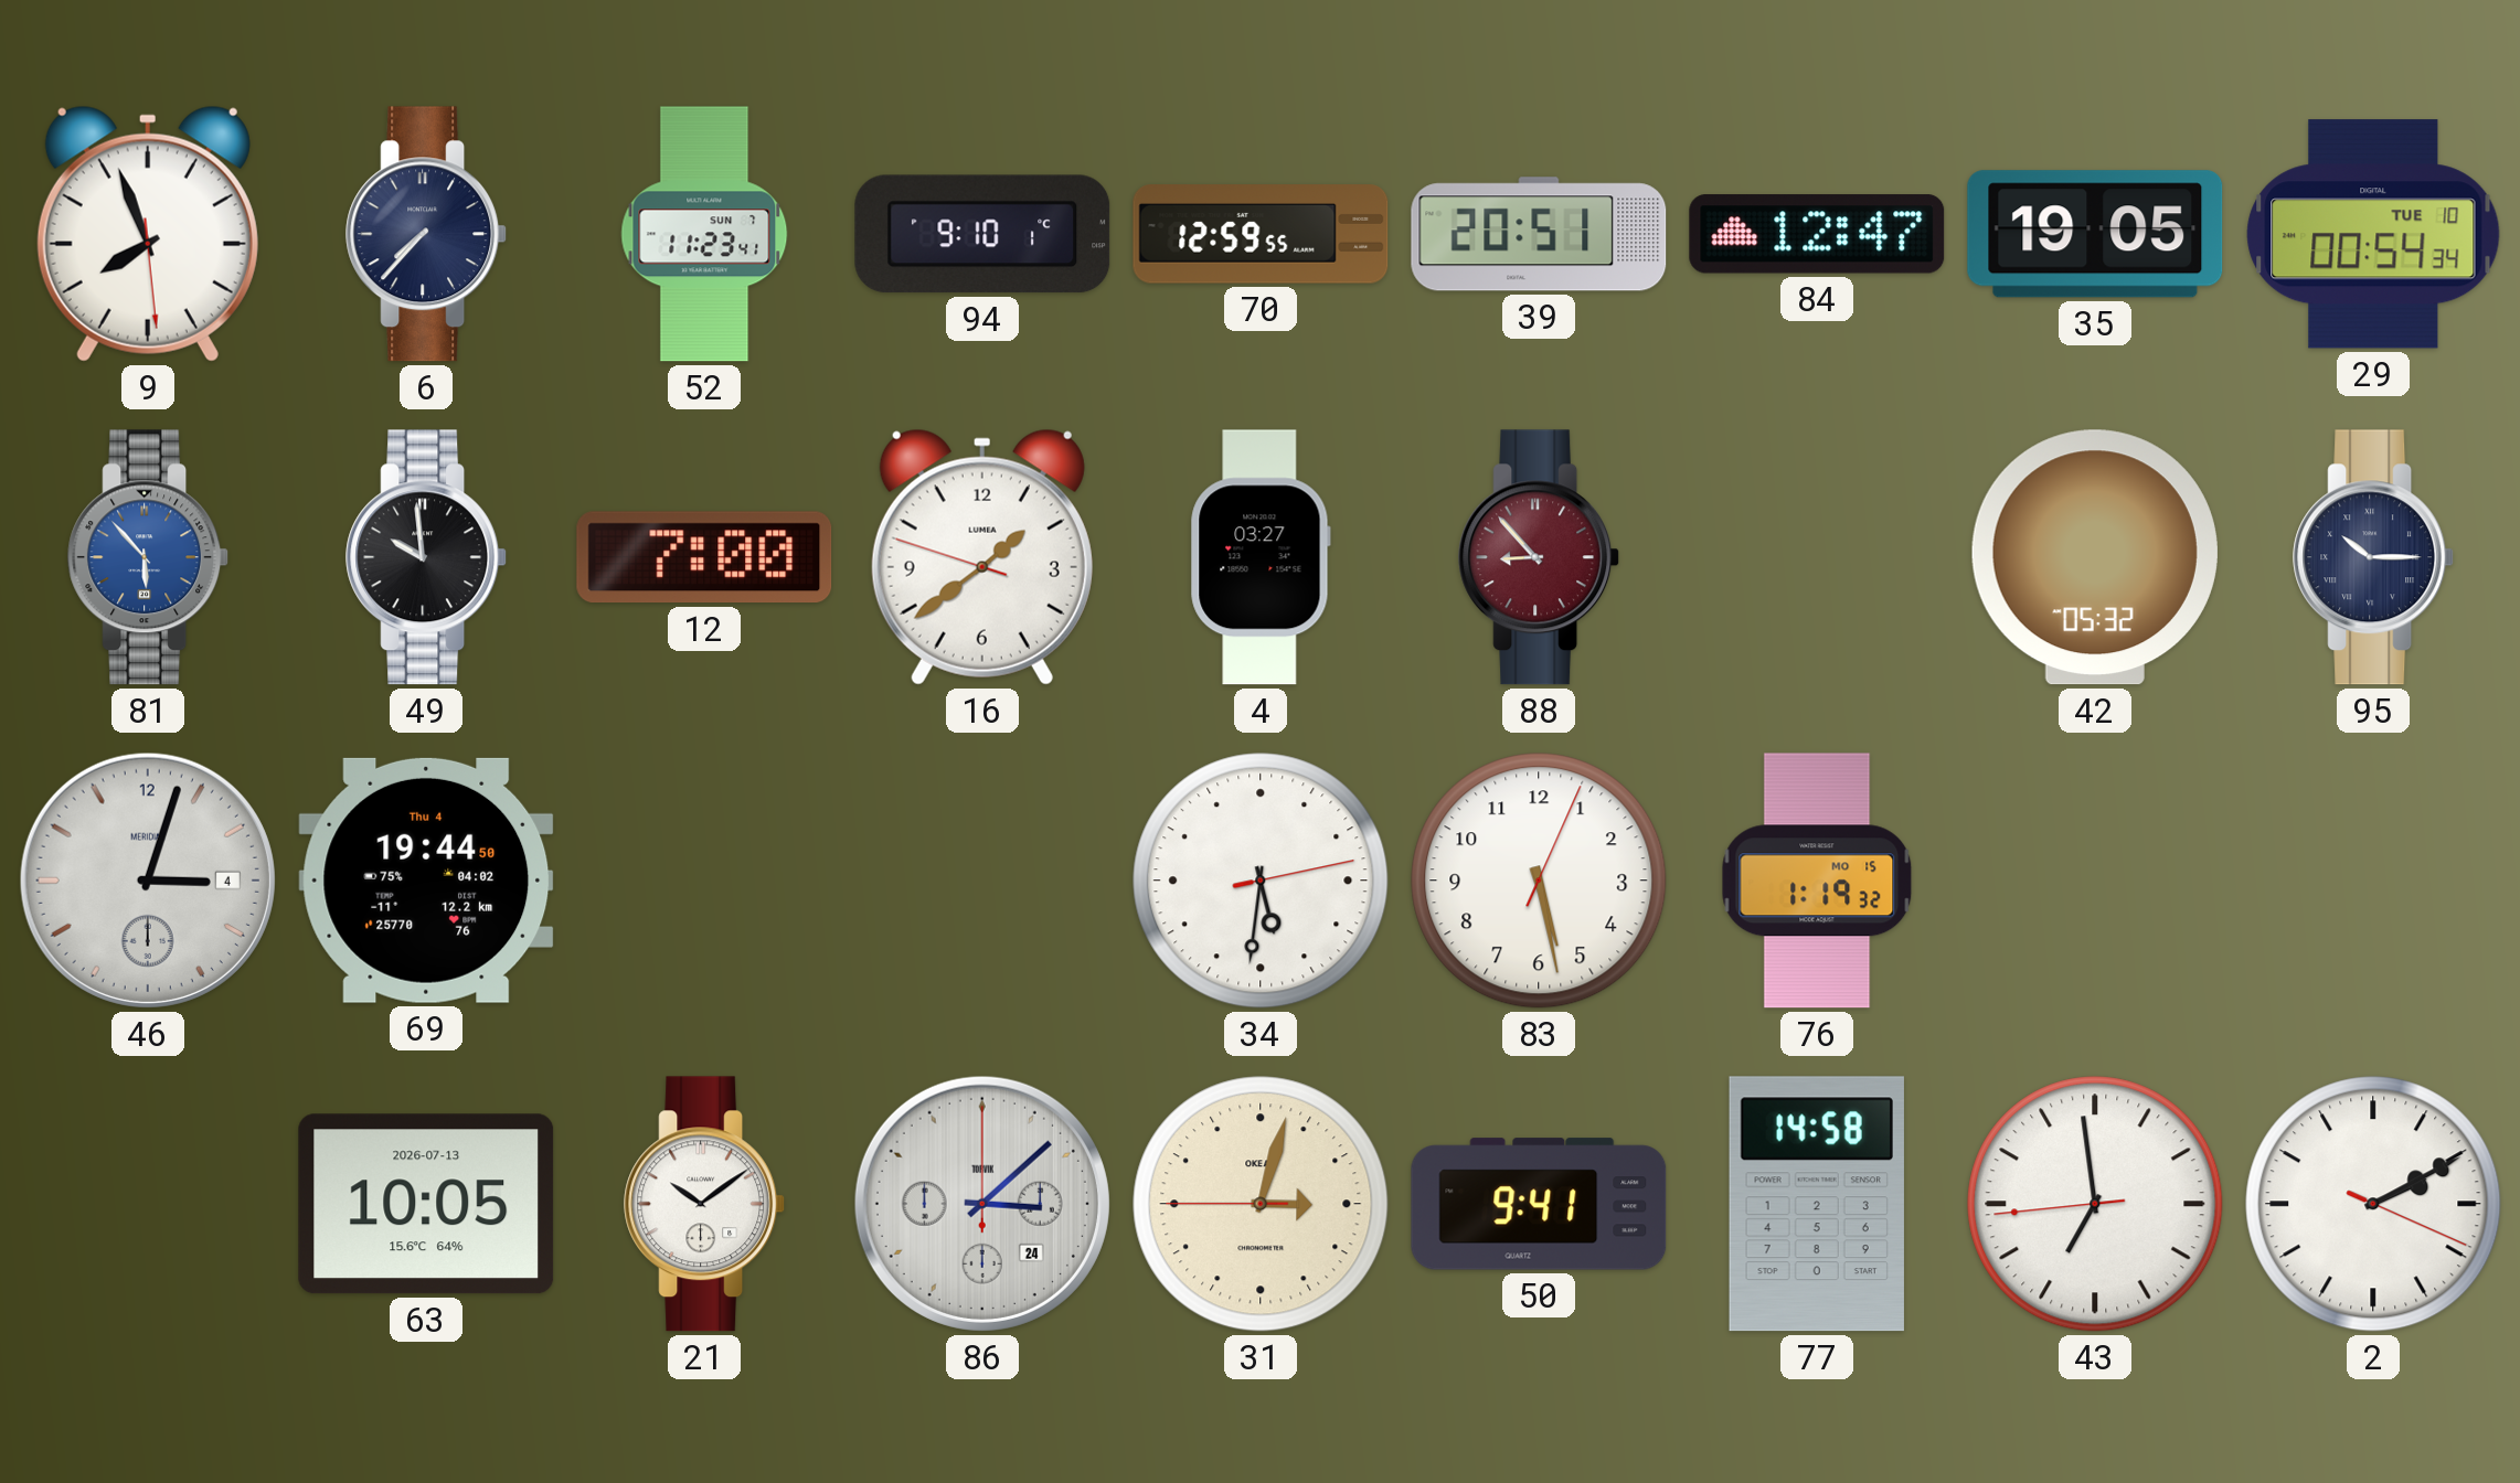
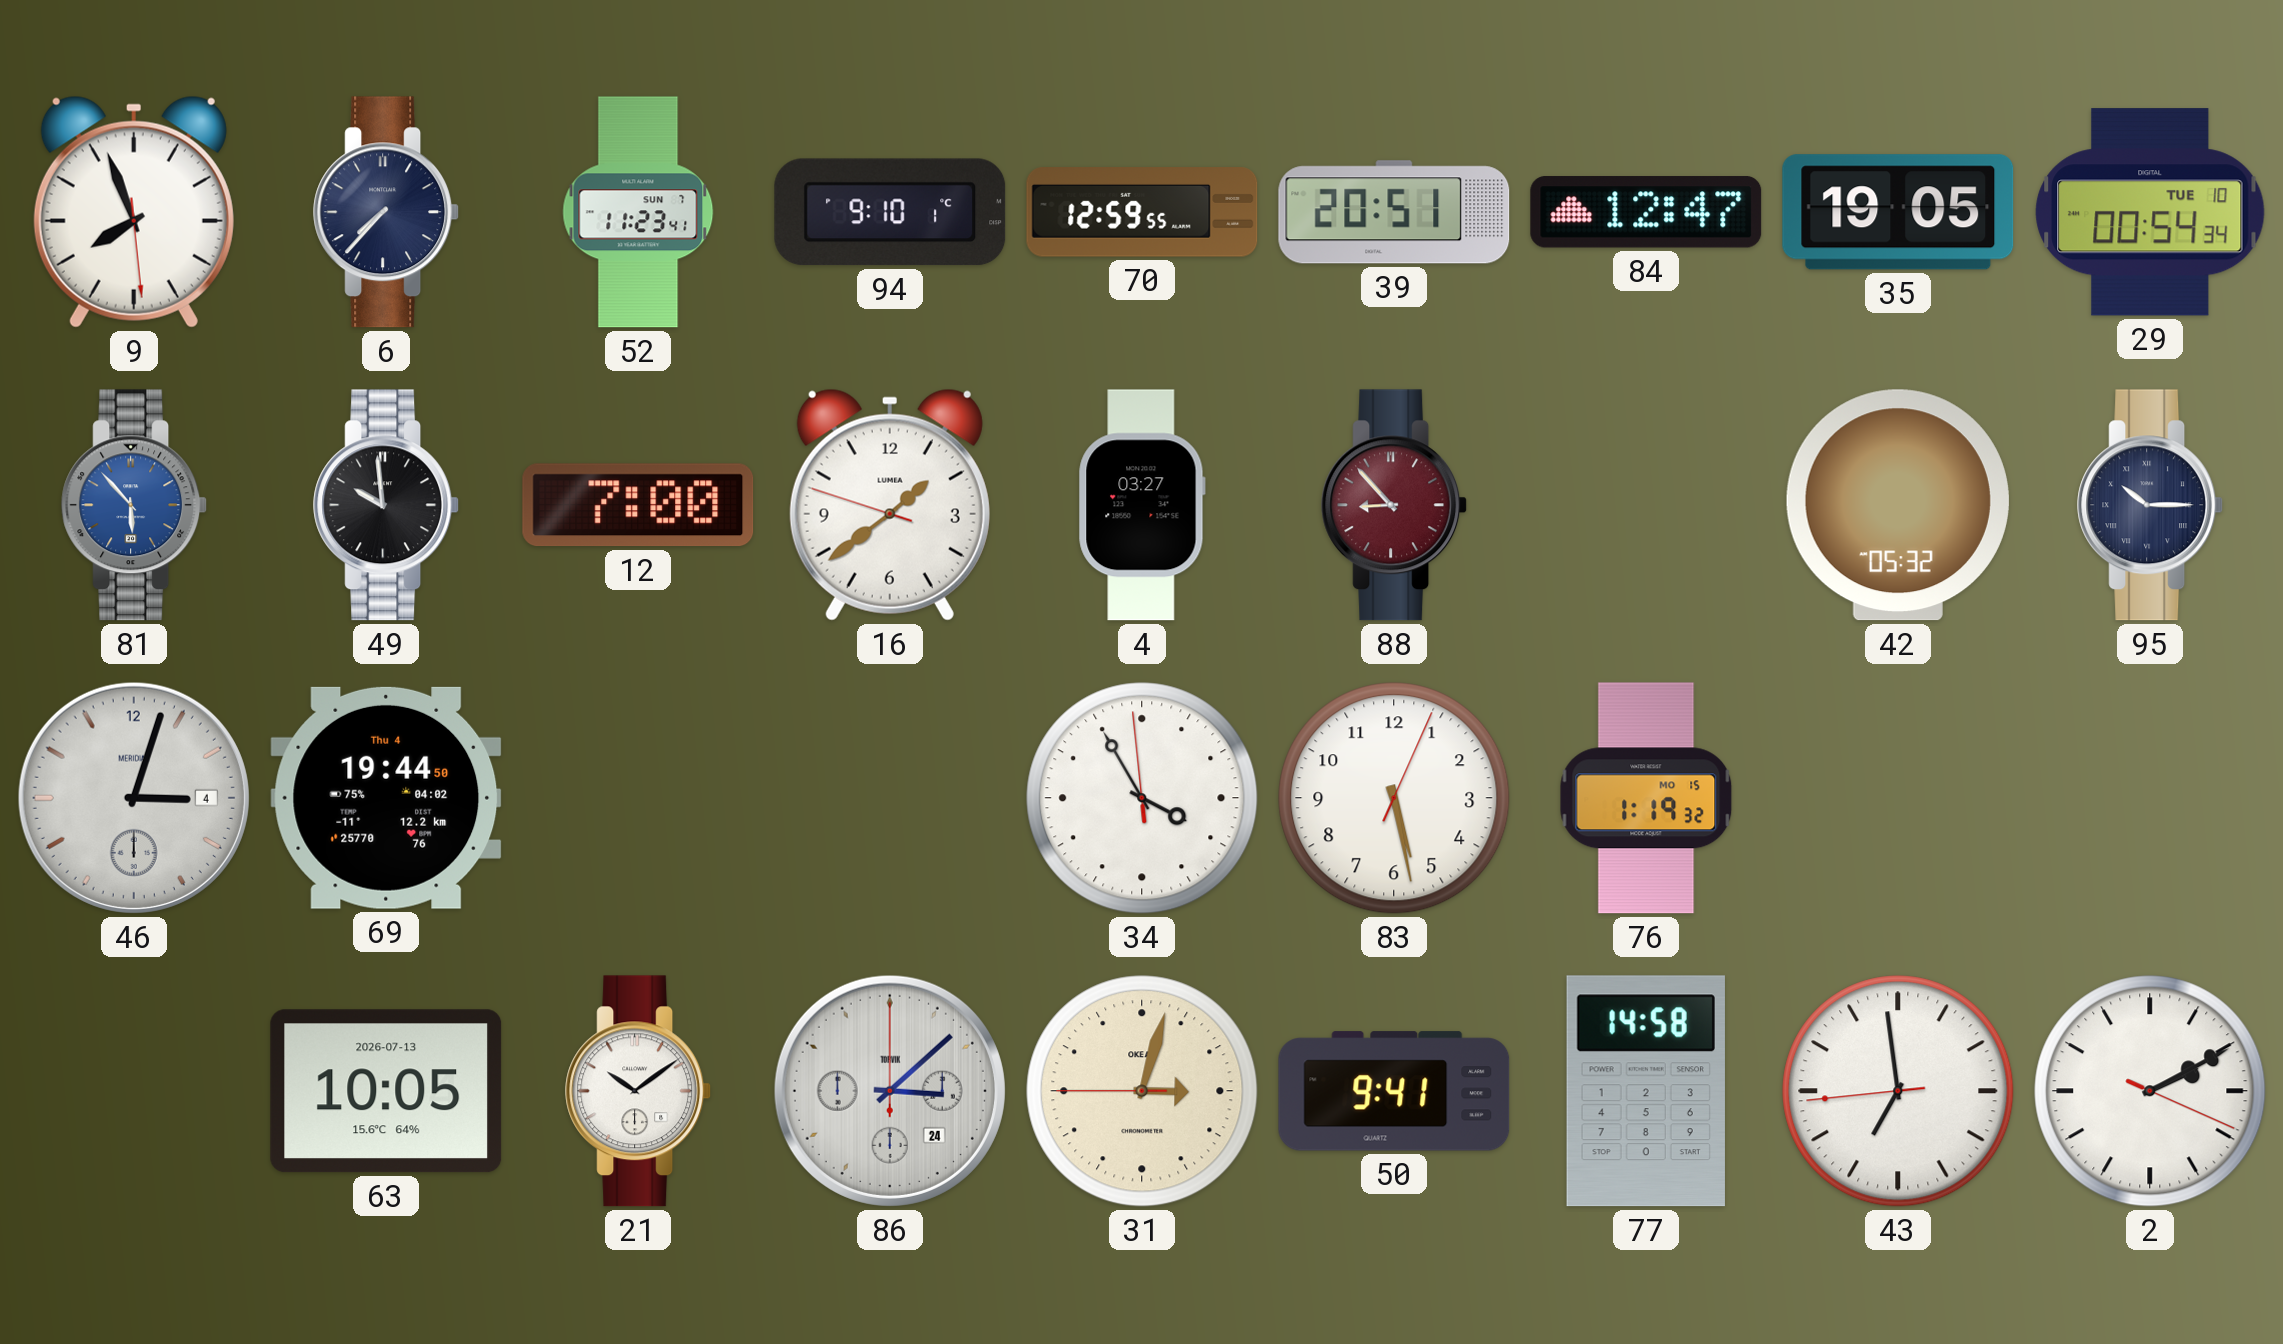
34: 5:31 -> 3:54 (1142, 798)
